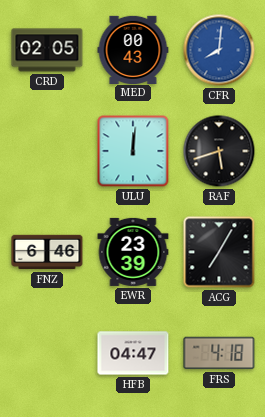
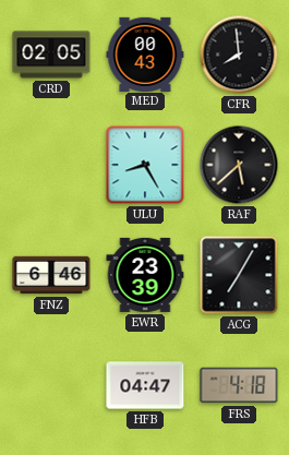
CFR: 8:01 -> 7:59 (239, 55)
CFR dial: blue -> black (239, 55)
ULU: 12:01 -> 8:25 (145, 165)
RAF: 5:42 -> 5:38 (239, 165)
